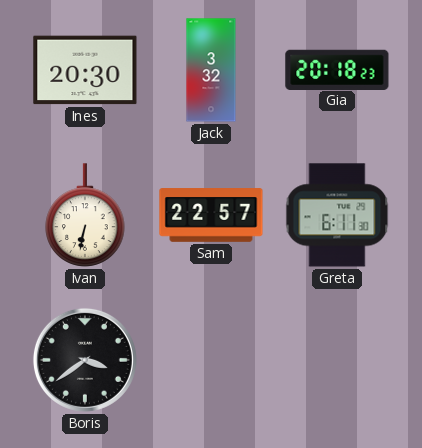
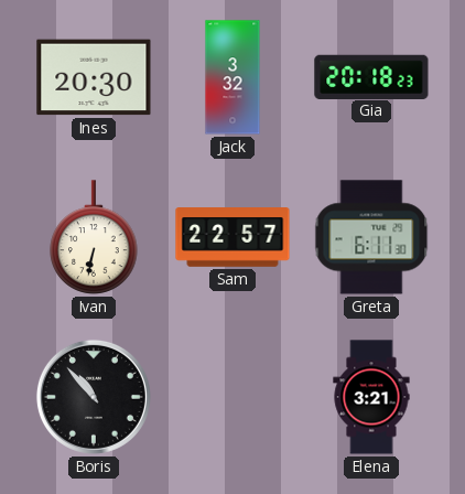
Boris: 3:39 -> 10:53 (94, 397)
Elena: none -> 3:21 (371, 397)
